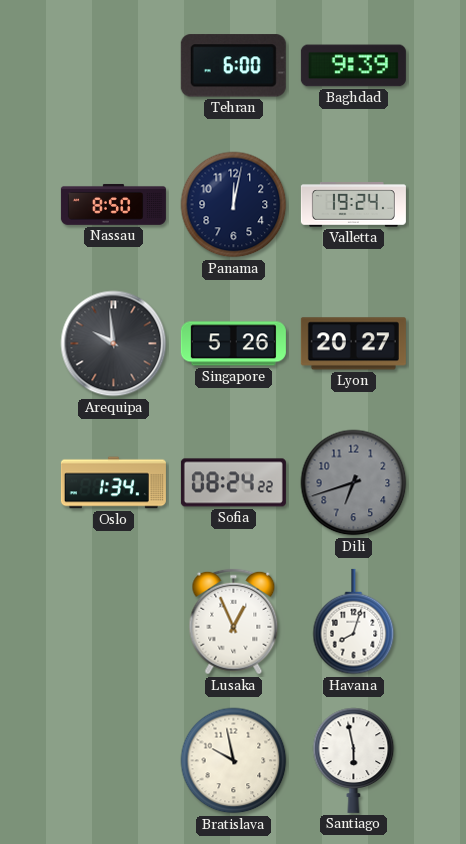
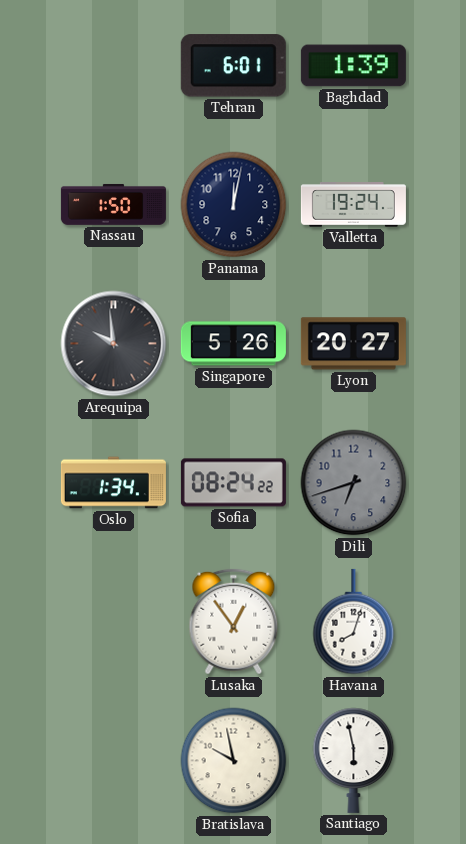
Tehran: 6:00 -> 6:01 (233, 66)
Baghdad: 9:39 -> 1:39 (353, 66)
Nassau: 8:50 -> 1:50 (113, 204)
Lusaka: 12:56 -> 12:54 (234, 622)
